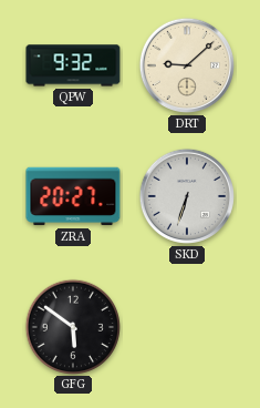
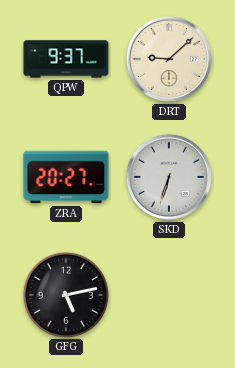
QPW: 9:32 -> 9:37 (66, 59)
GFG: 5:51 -> 5:13 (65, 294)
